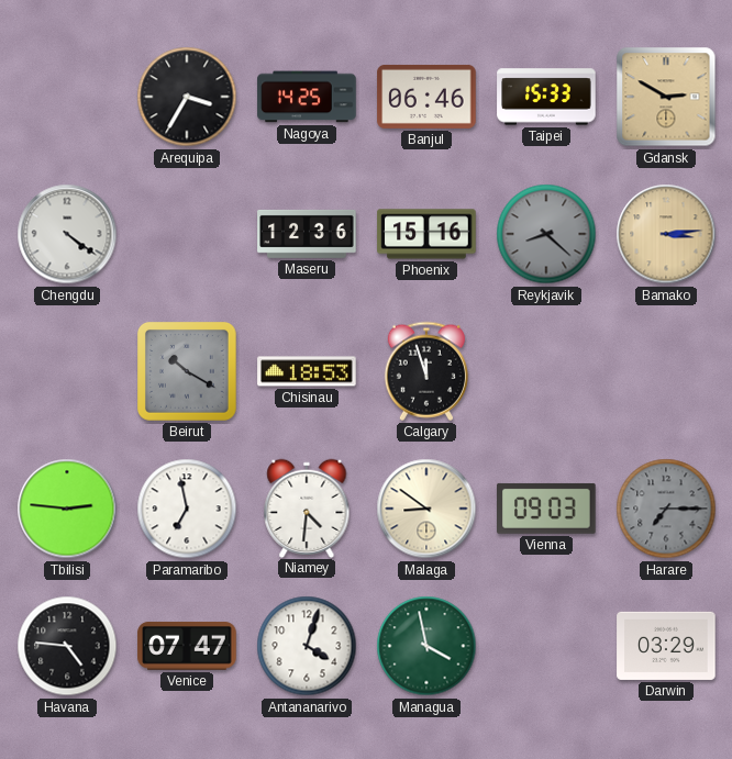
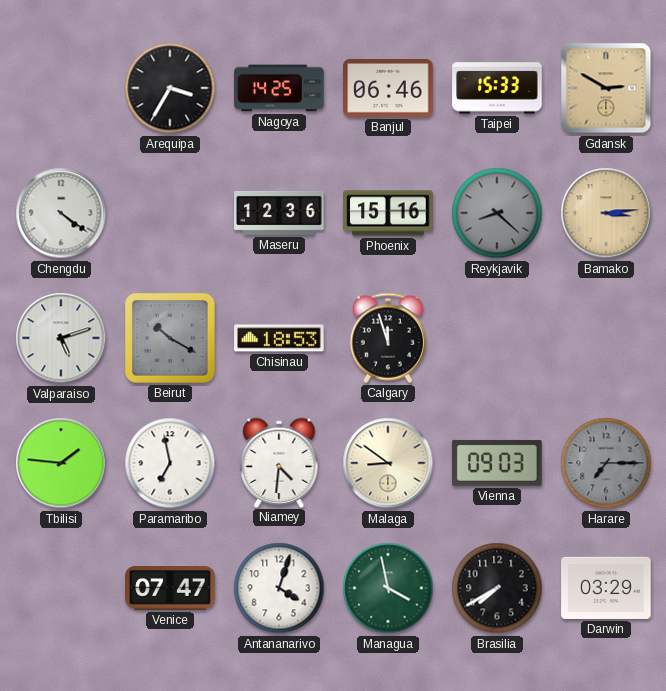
Valparaiso: none -> 5:12 (61, 338)
Tbilisi: 2:46 -> 1:46 (61, 463)
Havana: 4:46 -> none (67, 646)
Brasilia: none -> 7:40 (497, 588)
